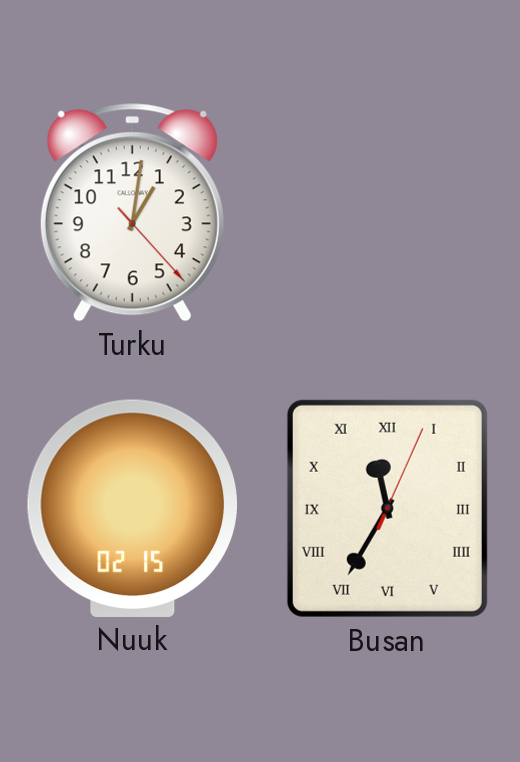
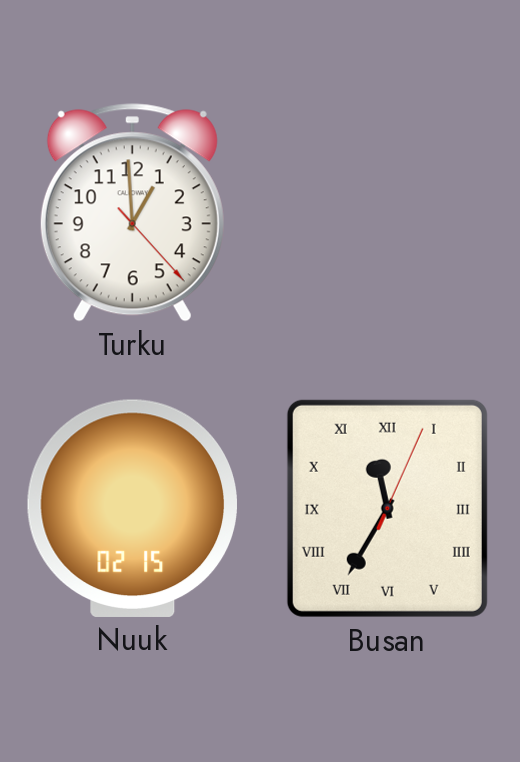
Turku: 1:01 -> 12:59 (132, 213)
